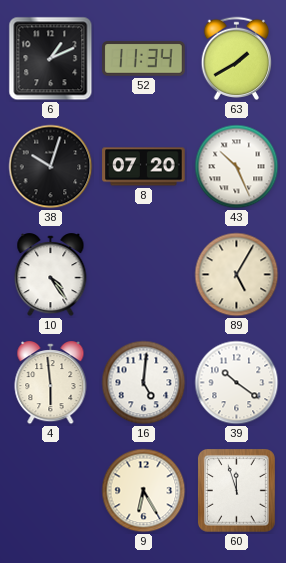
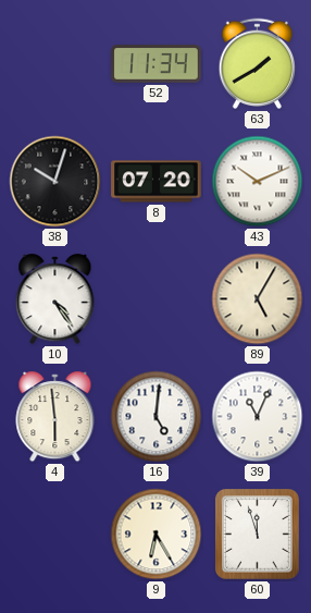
6: 1:11 -> none (51, 59)
43: 10:26 -> 10:11 (258, 182)
39: 10:21 -> 11:04 (258, 417)
